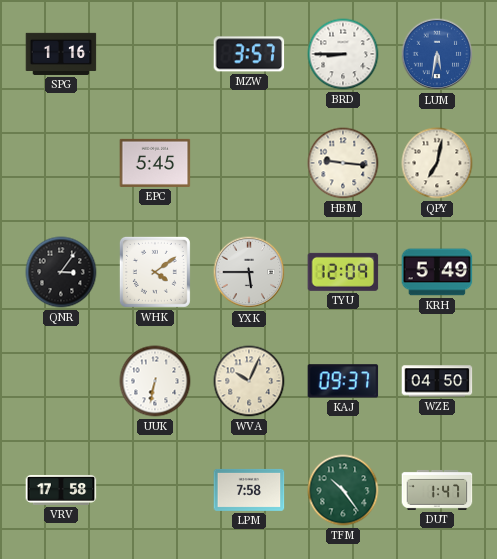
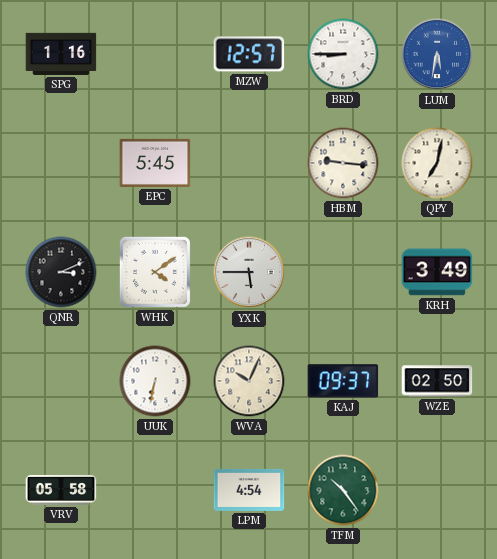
MZW: 3:57 -> 12:57 (249, 54)
QNR: 3:06 -> 3:11 (61, 272)
TYU: 12:09 -> none (343, 272)
KRH: 5:49 -> 3:49 (437, 272)
WZE: 04:50 -> 02:50 (437, 381)
VRV: 17:58 -> 05:58 (61, 490)
LPM: 7:58 -> 4:54 (249, 490)
DUT: 1:47 -> none (437, 490)
